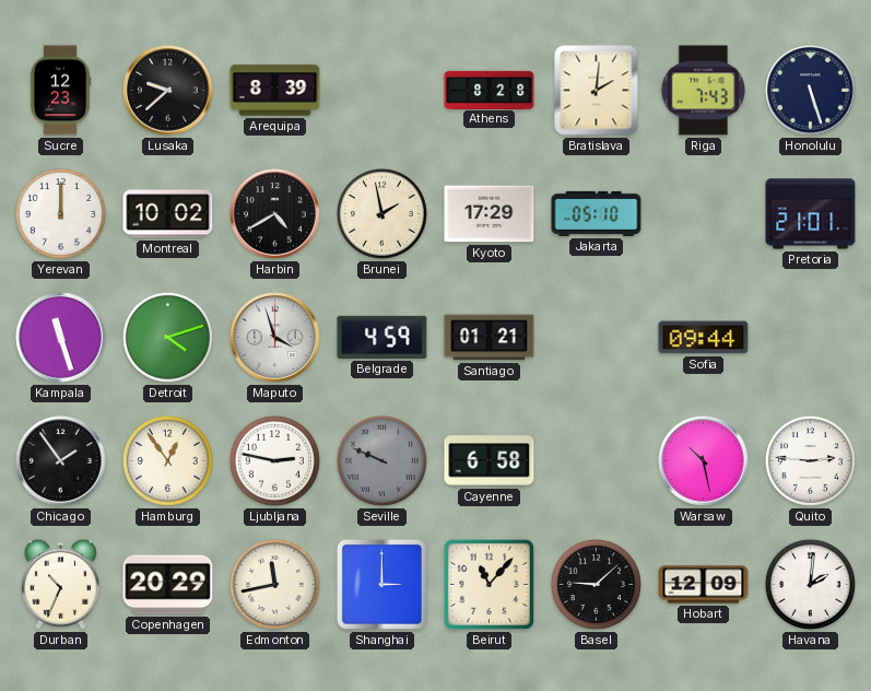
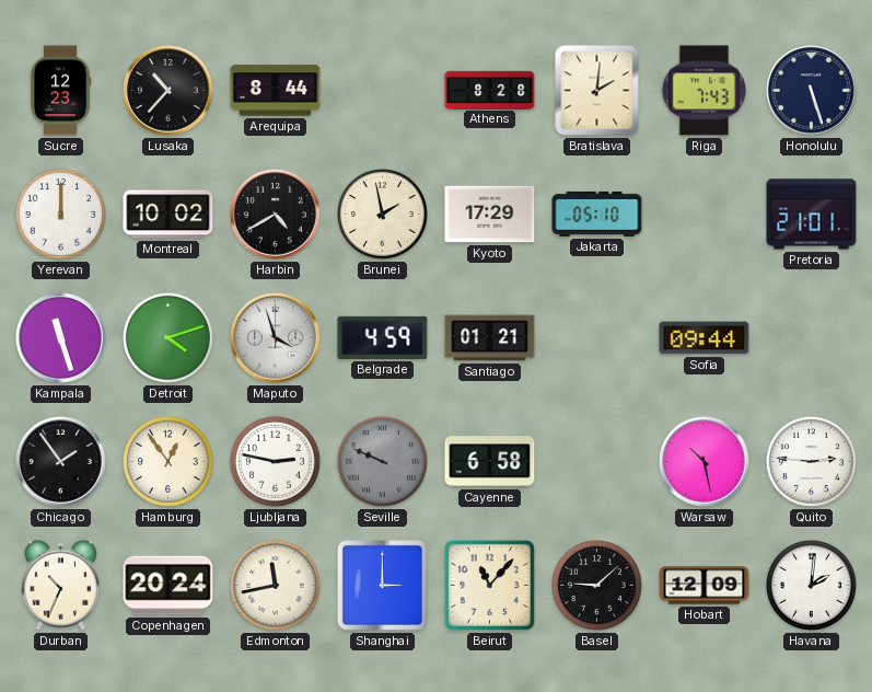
Lusaka: 9:38 -> 10:37 (168, 91)
Arequipa: 8:39 -> 8:44 (276, 91)
Copenhagen: 20:29 -> 20:24 (168, 586)
